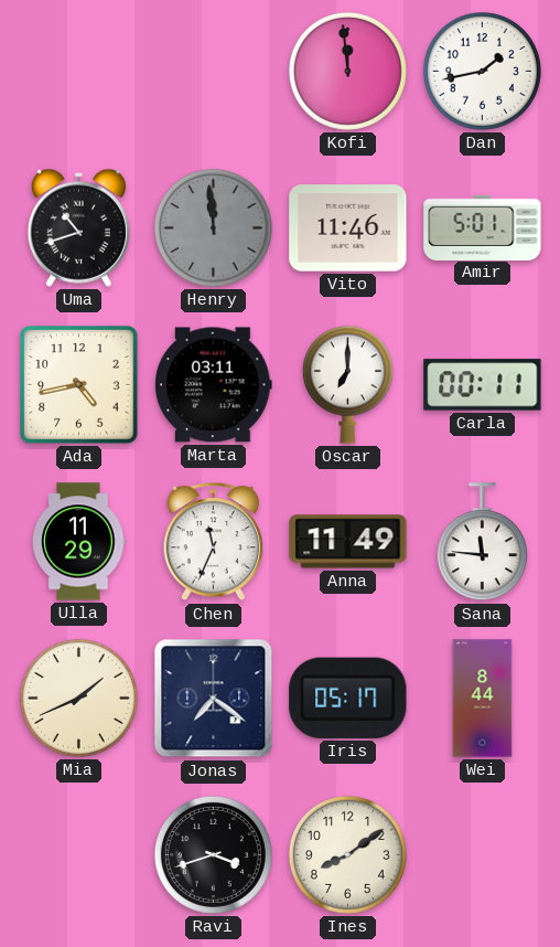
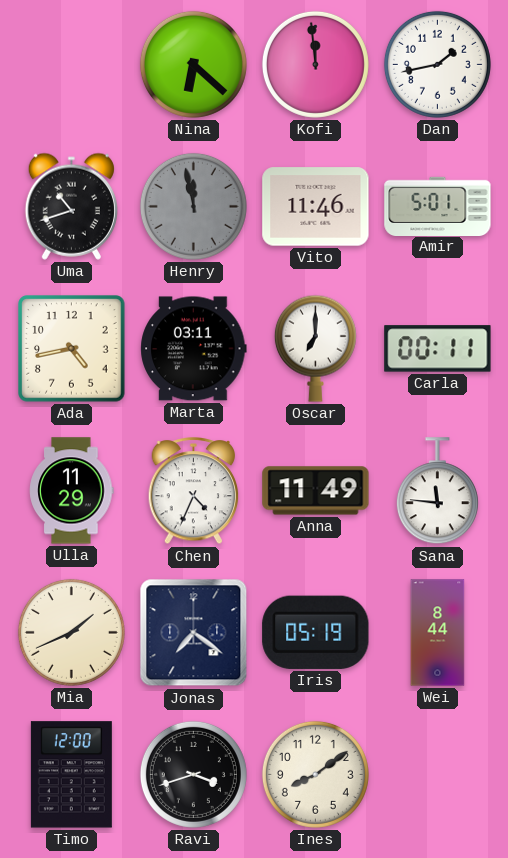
Nina: none -> 6:22 (193, 64)
Henry: 11:59 -> 11:58 (193, 206)
Chen: 11:34 -> 4:34 (194, 491)
Iris: 05:17 -> 05:19 (316, 632)
Timo: none -> 12:00 (71, 775)
